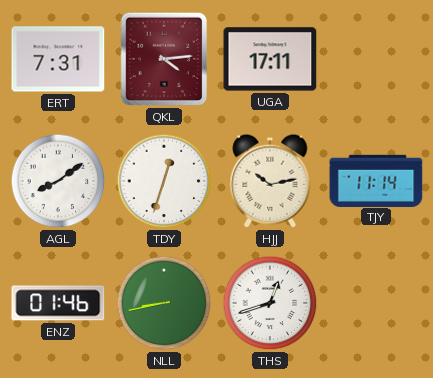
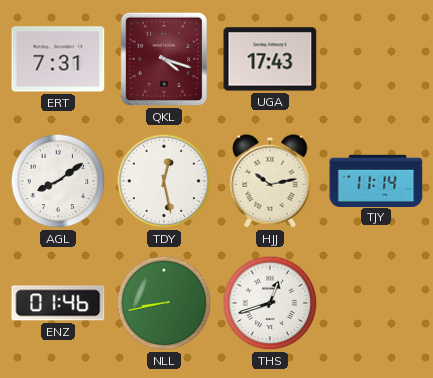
QKL: 4:14 -> 4:18 (164, 59)
UGA: 17:11 -> 17:43 (270, 59)
TDY: 12:33 -> 12:28 (164, 181)
